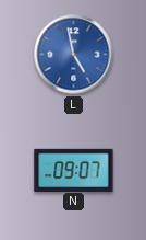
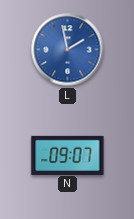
L: 4:58 -> 1:58 (68, 50)
